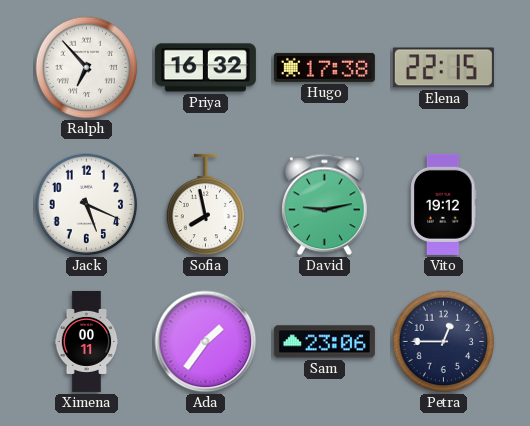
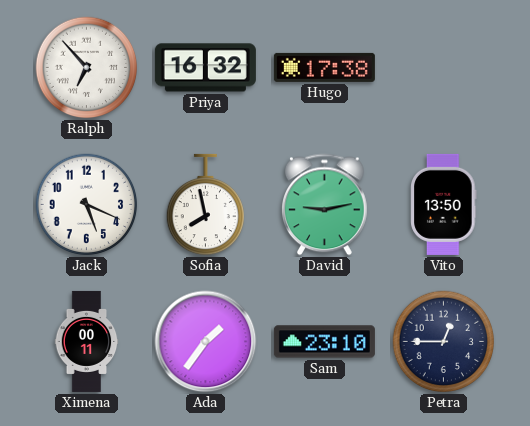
Elena: 22:15 -> none (443, 68)
Vito: 19:12 -> 13:50 (444, 204)
Sam: 23:06 -> 23:10 (324, 342)
